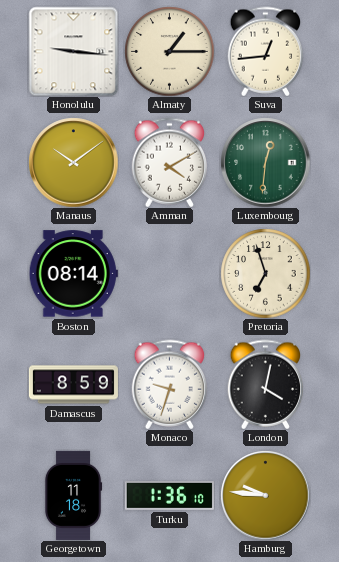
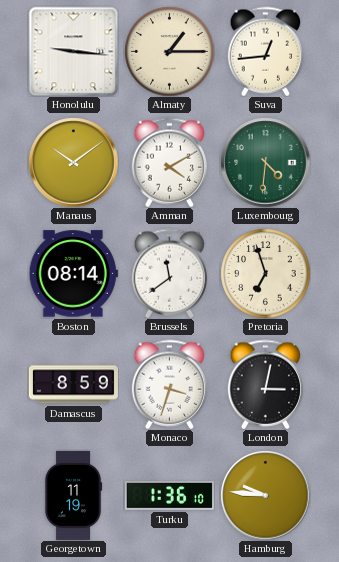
Luxembourg: 12:31 -> 4:31 (265, 162)
Brussels: none -> 11:39 (170, 273)
Monaco: 9:33 -> 3:33 (170, 384)
London: 4:02 -> 3:02 (266, 384)
Georgetown: 11:18 -> 11:19 (73, 495)
